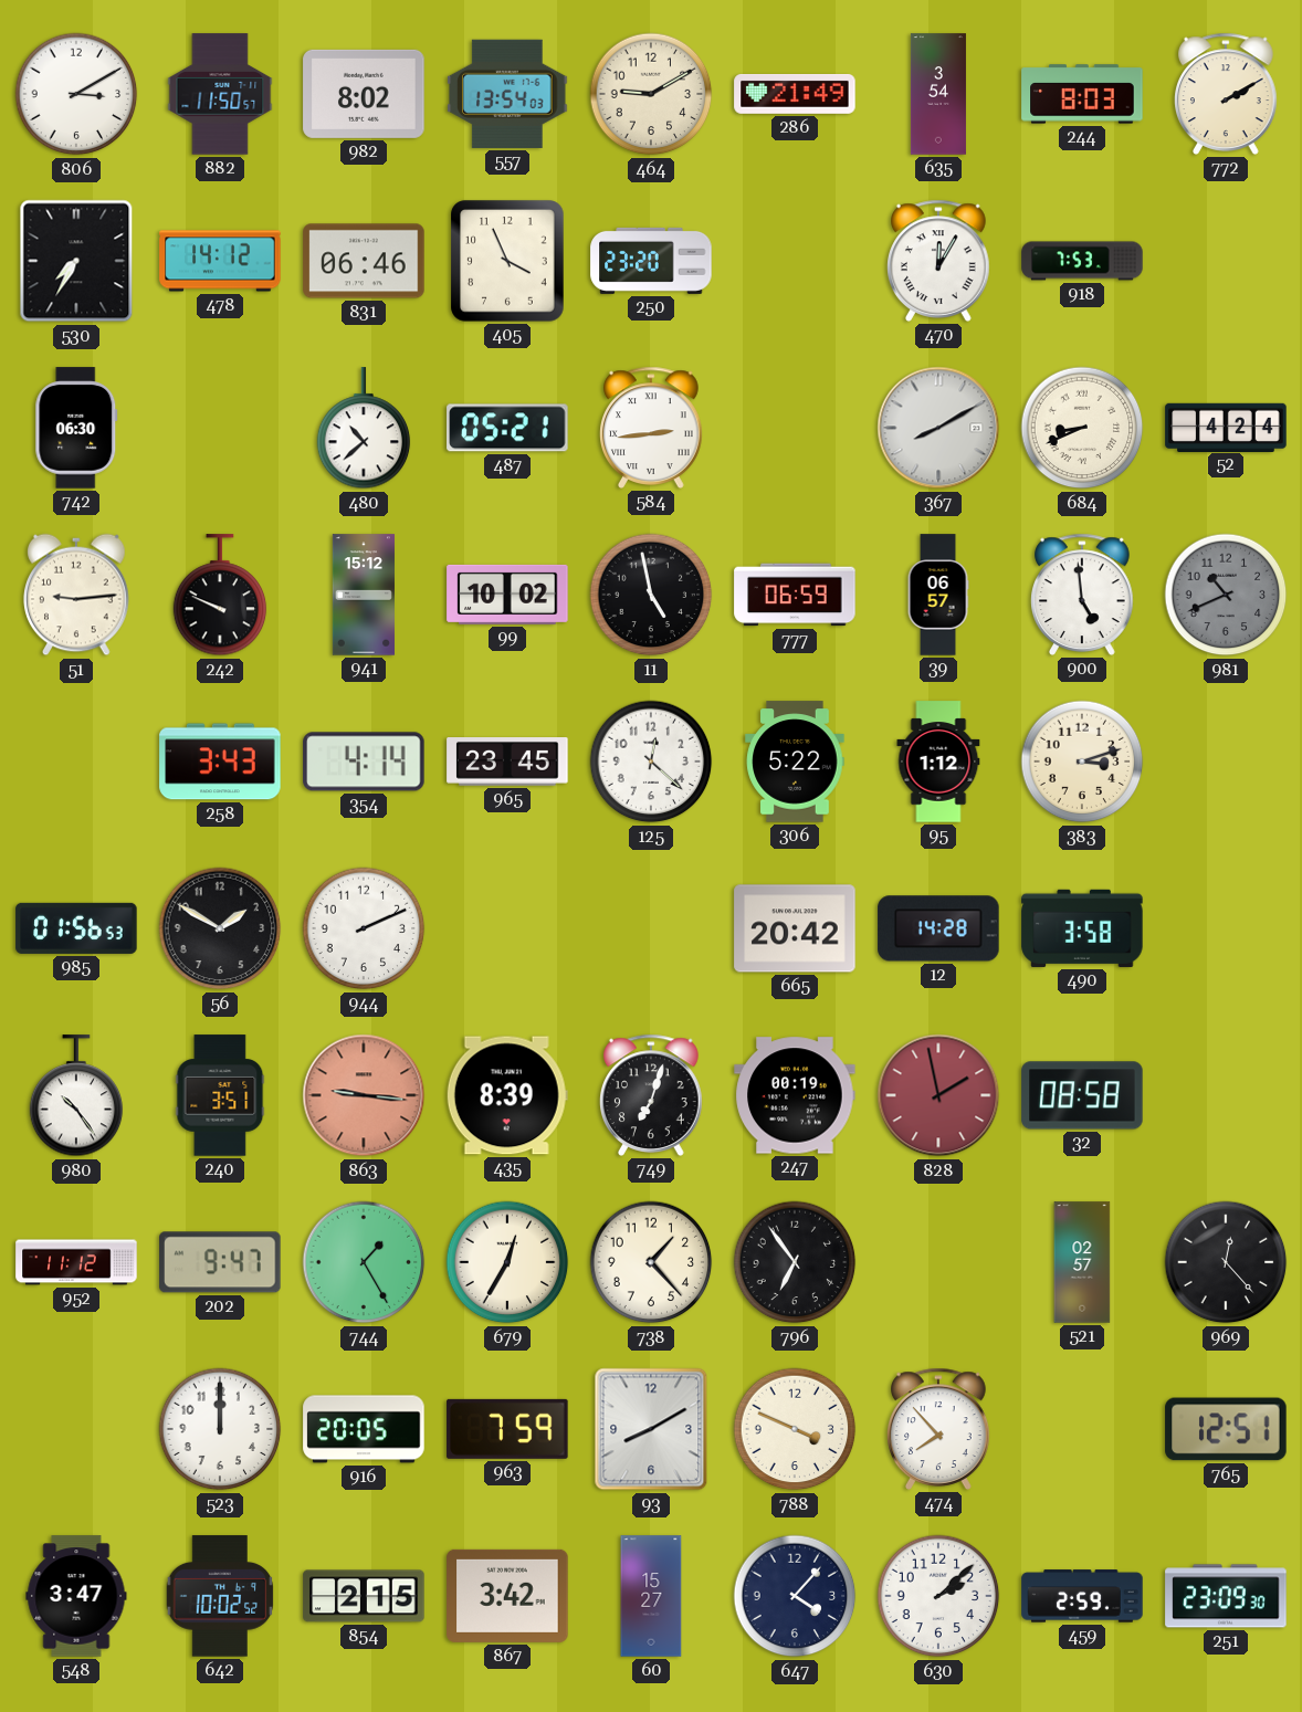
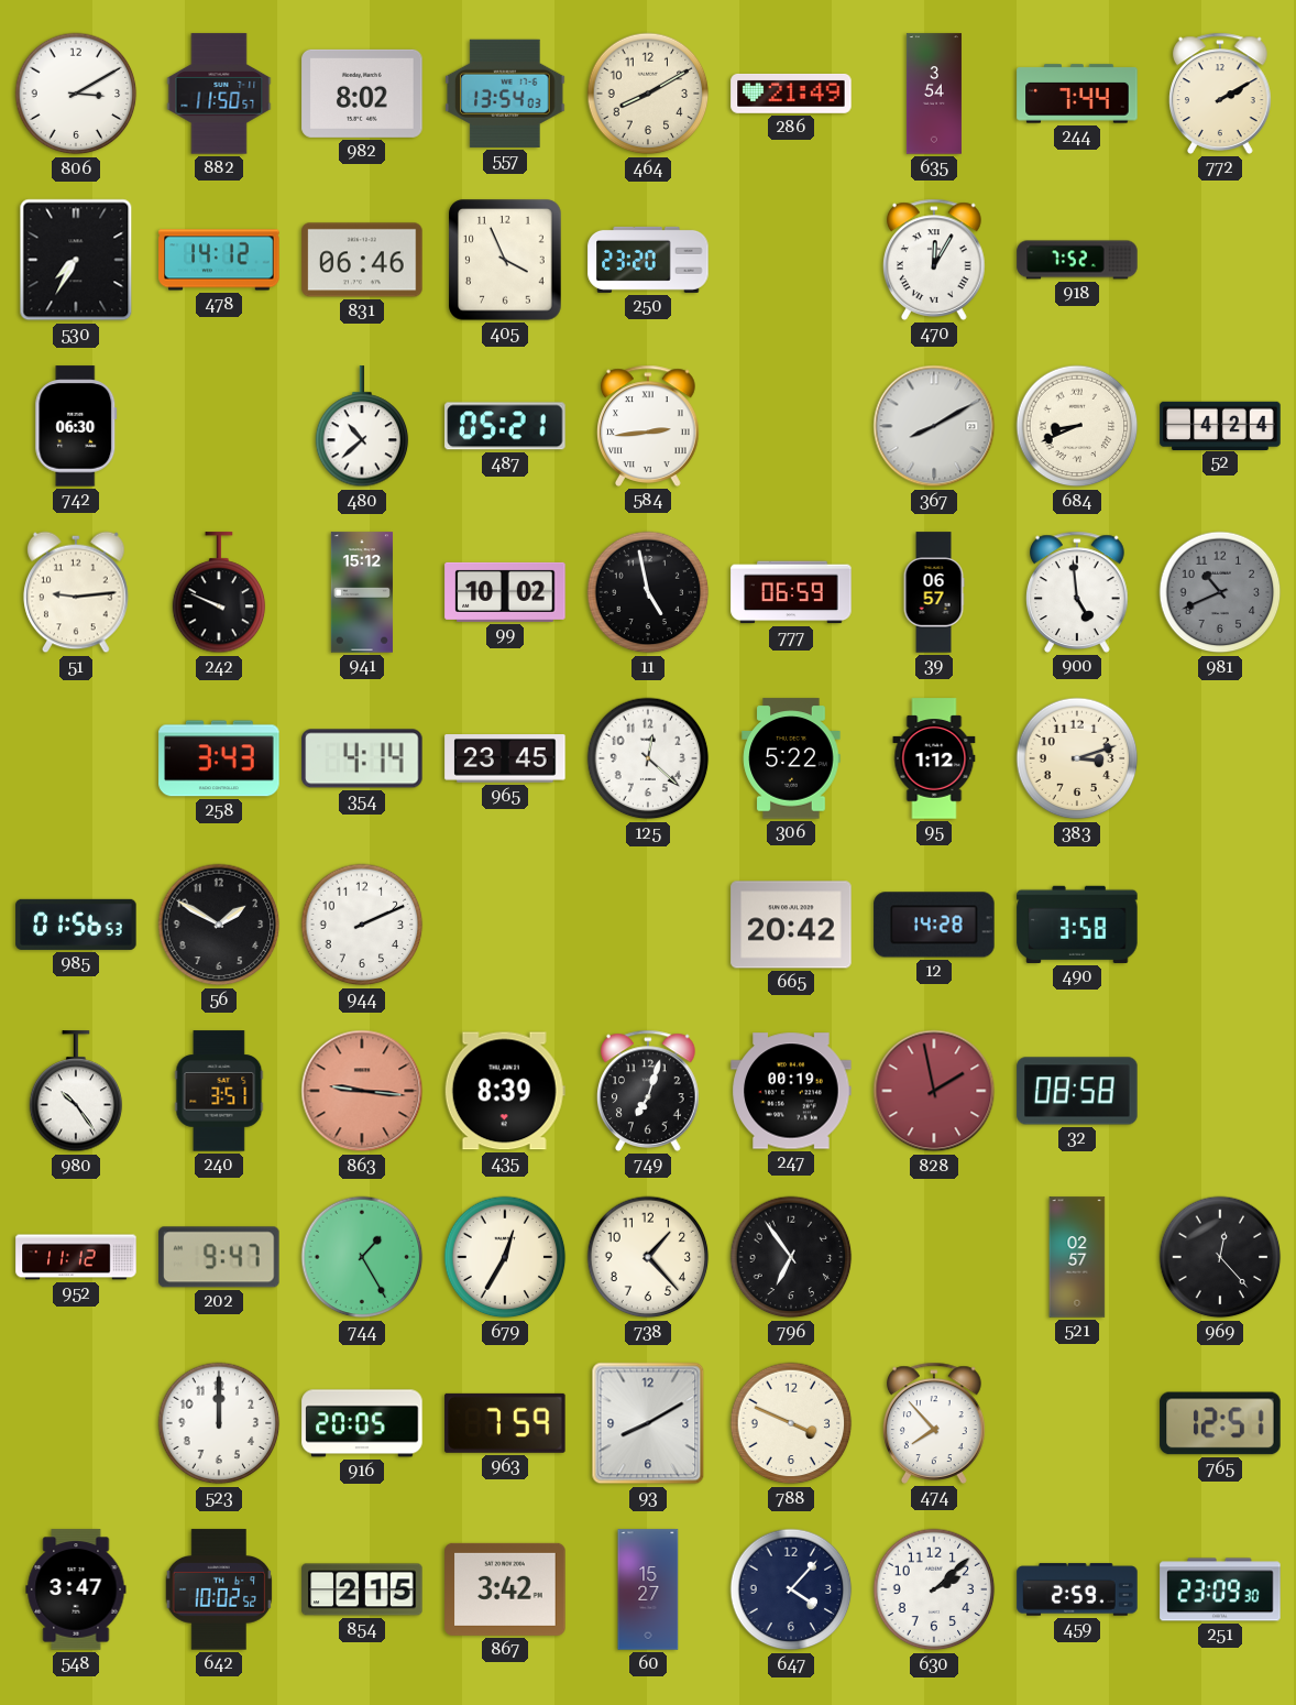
464: 9:10 -> 8:10 (648, 94)
244: 8:03 -> 7:44 (1077, 94)
918: 7:53 -> 7:52 (1077, 260)
